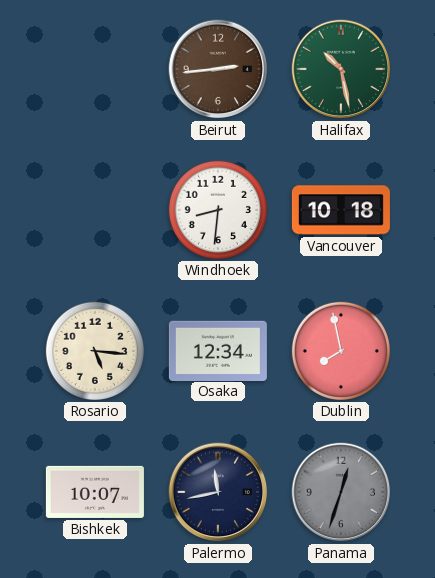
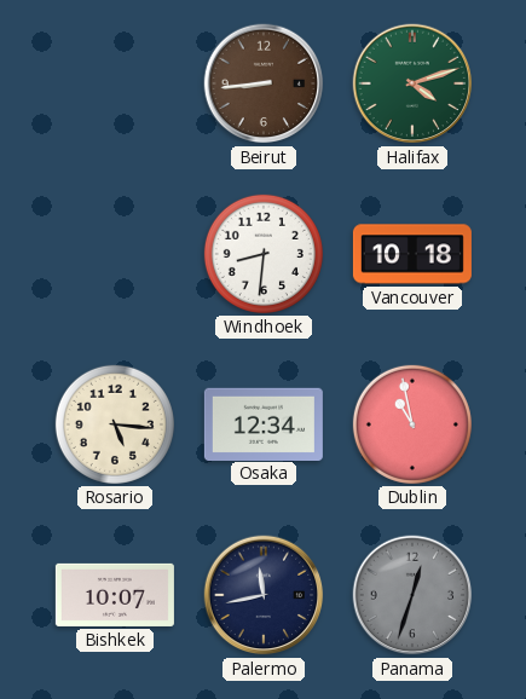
Beirut: 2:44 -> 8:44 (264, 83)
Halifax: 10:28 -> 4:12 (412, 83)
Dublin: 7:58 -> 10:58 (412, 424)
